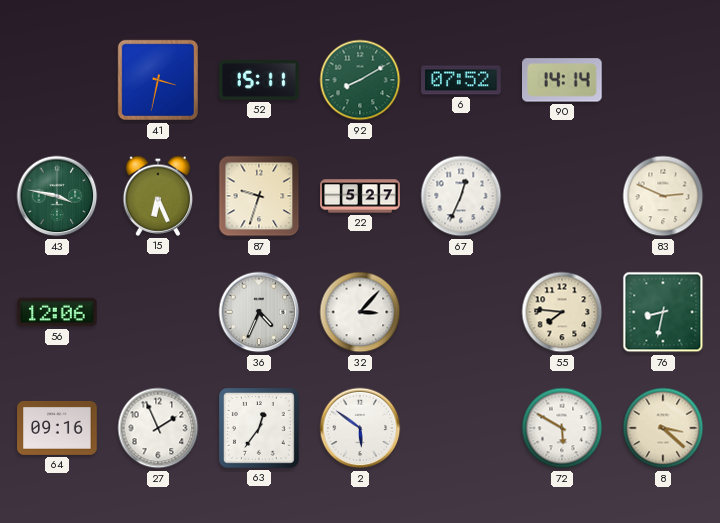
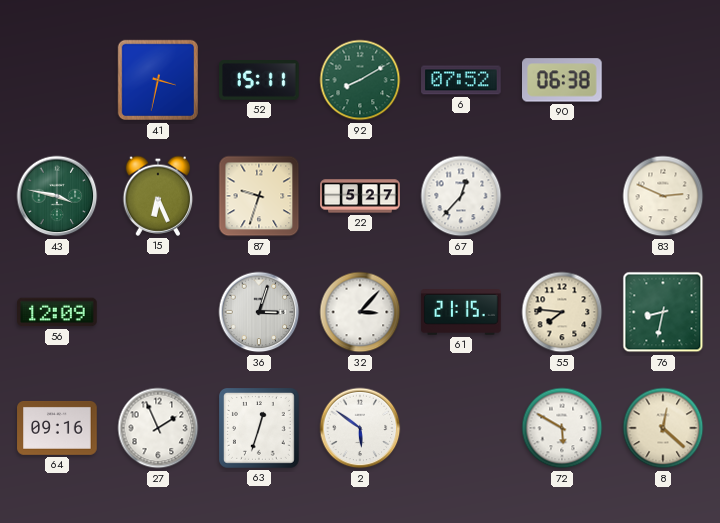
90: 14:14 -> 06:38 (563, 80)
67: 12:34 -> 12:37 (461, 196)
56: 12:06 -> 12:09 (57, 312)
36: 4:34 -> 3:03 (259, 312)
61: none -> 21:15 (461, 313)
63: 12:36 -> 12:33 (260, 429)
8: 3:22 -> 12:22 (663, 428)
